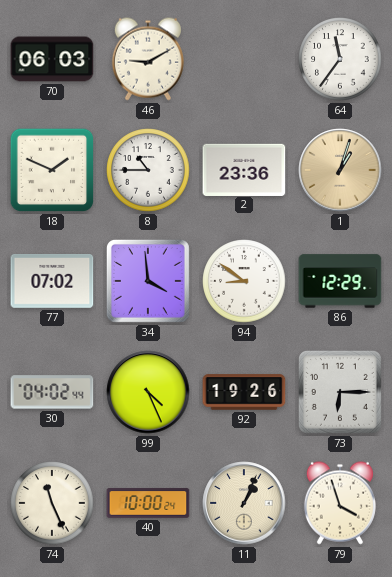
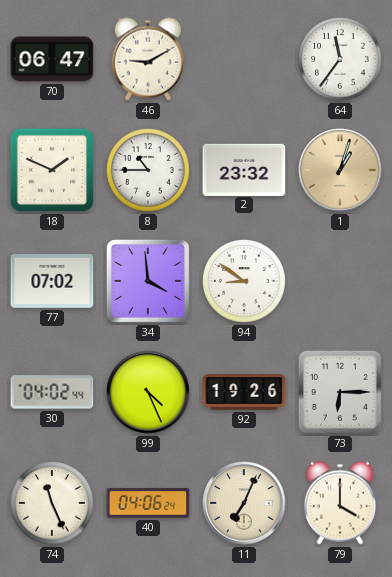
70: 06:03 -> 06:47 (52, 59)
2: 23:36 -> 23:32 (244, 169)
86: 12:29 -> none (340, 281)
40: 10:00 -> 04:06 (148, 503)
11: 1:04 -> 7:04 (244, 503)
79: 3:57 -> 4:00 (340, 503)
